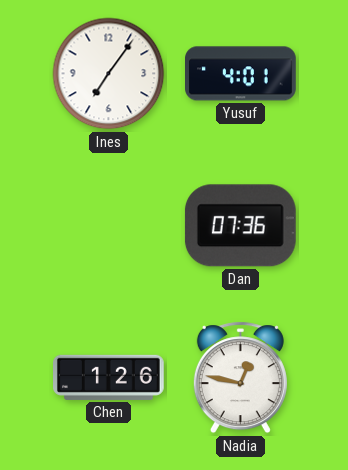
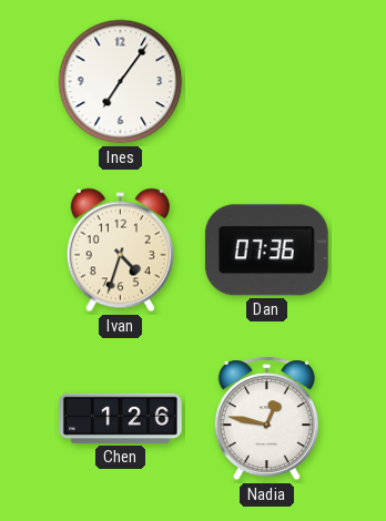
Yusuf: 4:01 -> none (241, 74)
Ivan: none -> 4:33 (120, 251)
